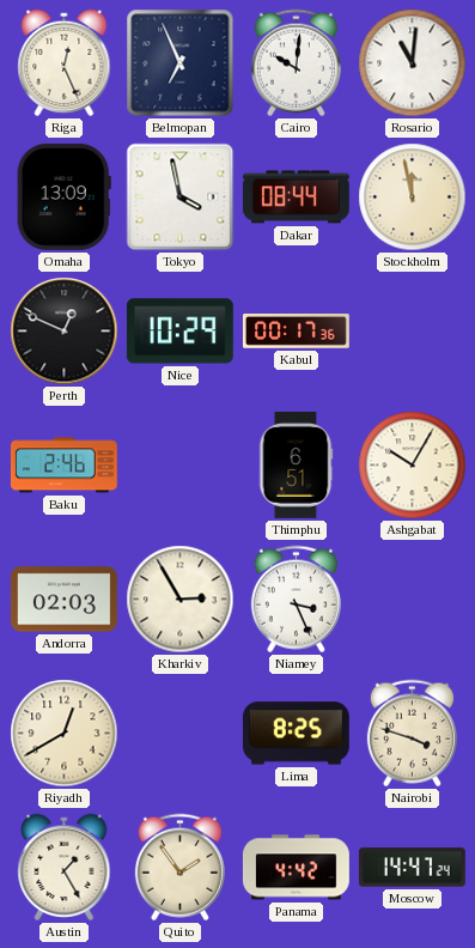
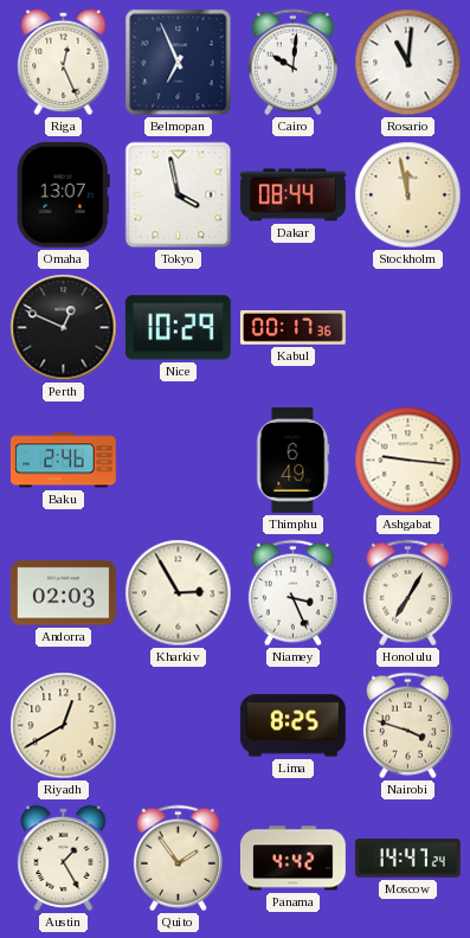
Omaha: 13:09 -> 13:07 (63, 194)
Thimphu: 6:51 -> 6:49 (292, 460)
Ashgabat: 10:05 -> 9:16 (408, 461)
Honolulu: none -> 7:05 (407, 593)
